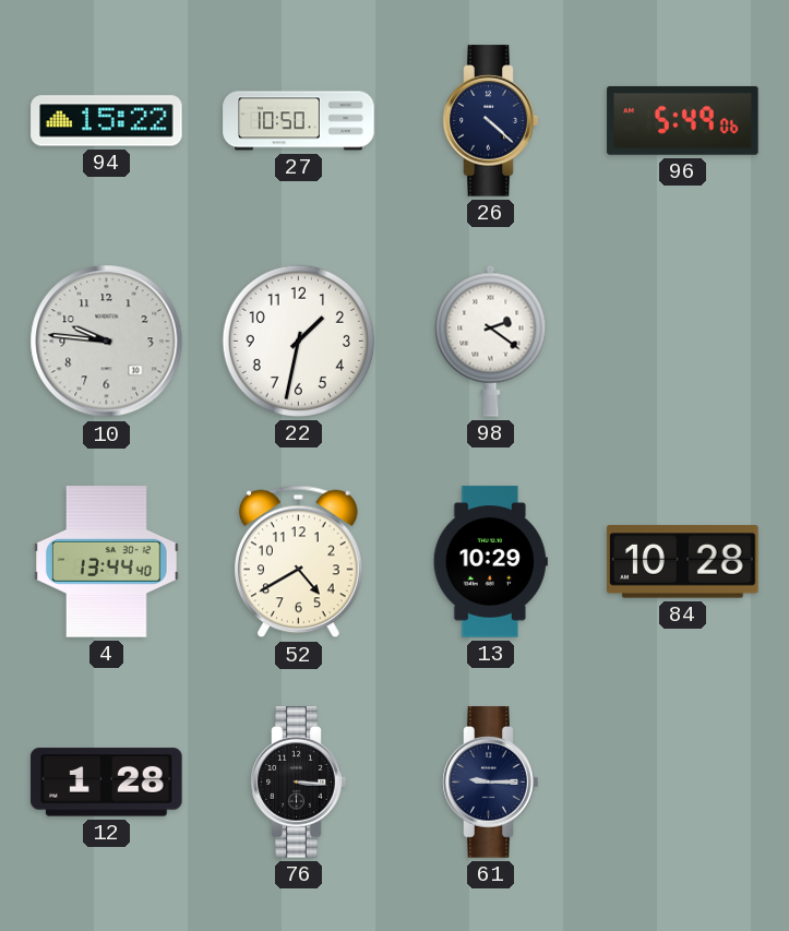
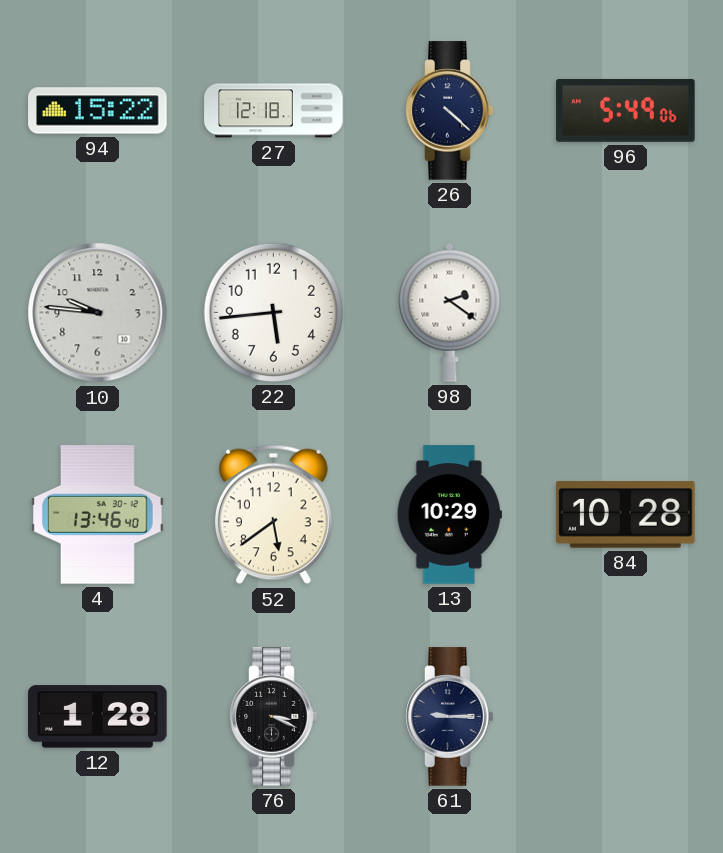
27: 10:50 -> 12:18 (274, 111)
22: 1:32 -> 5:44 (273, 312)
4: 13:44 -> 13:46 (98, 515)
52: 4:40 -> 5:39 (274, 515)
76: 3:16 -> 3:19 (274, 717)
